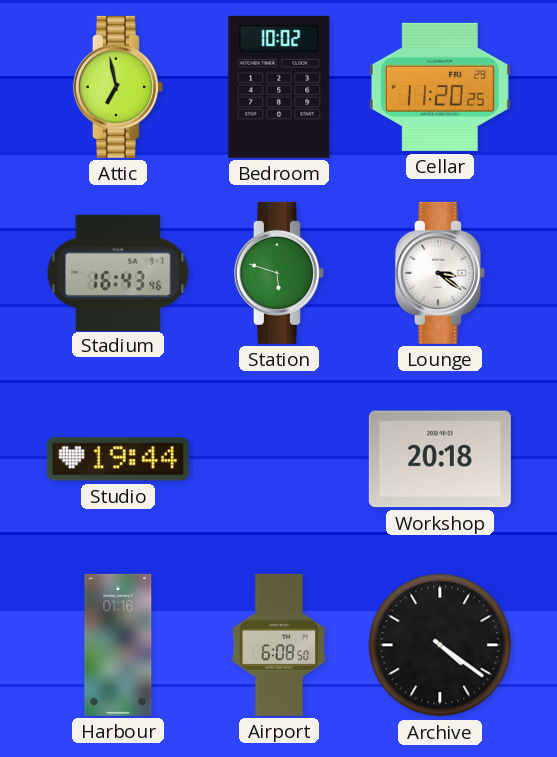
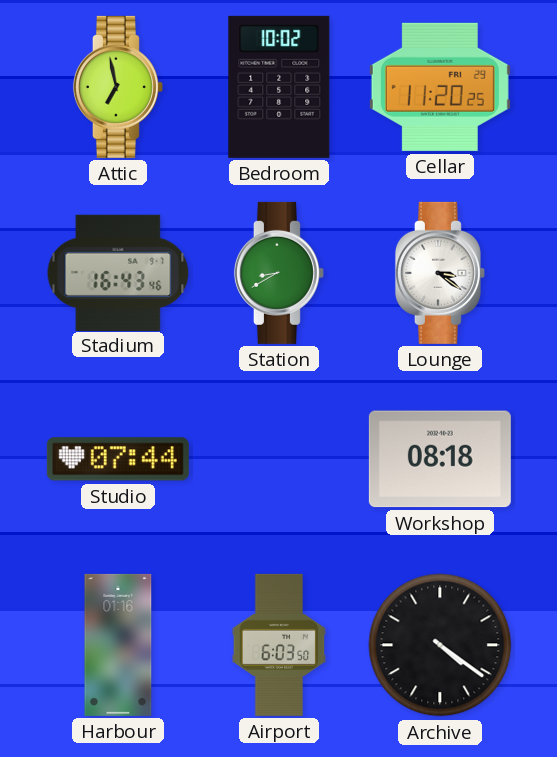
Station: 5:48 -> 8:40 (279, 273)
Studio: 19:44 -> 07:44 (118, 459)
Workshop: 20:18 -> 08:18 (440, 459)
Airport: 6:08 -> 6:03 (279, 645)
